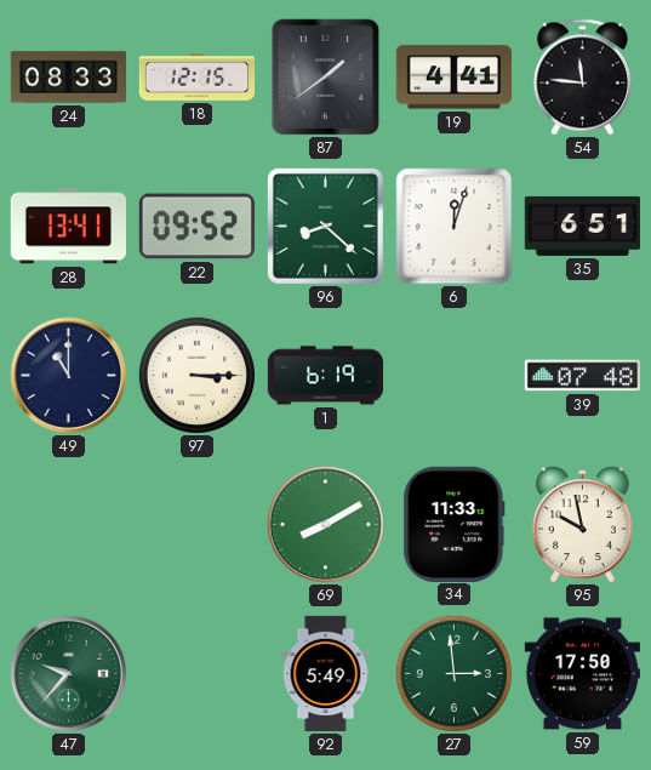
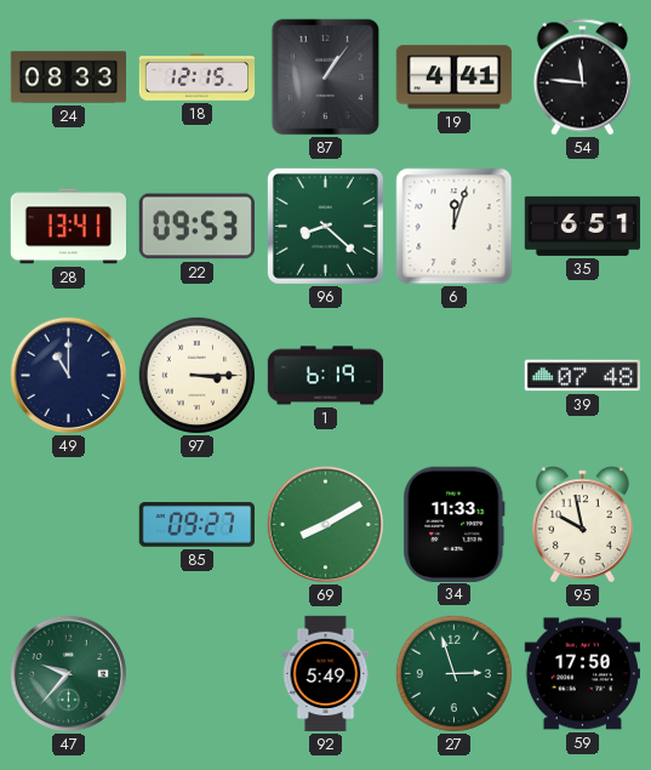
87: 1:39 -> 1:06 (326, 78)
22: 09:52 -> 09:53 (196, 227)
85: none -> 09:27 (196, 525)
27: 2:59 -> 2:57 (453, 673)
